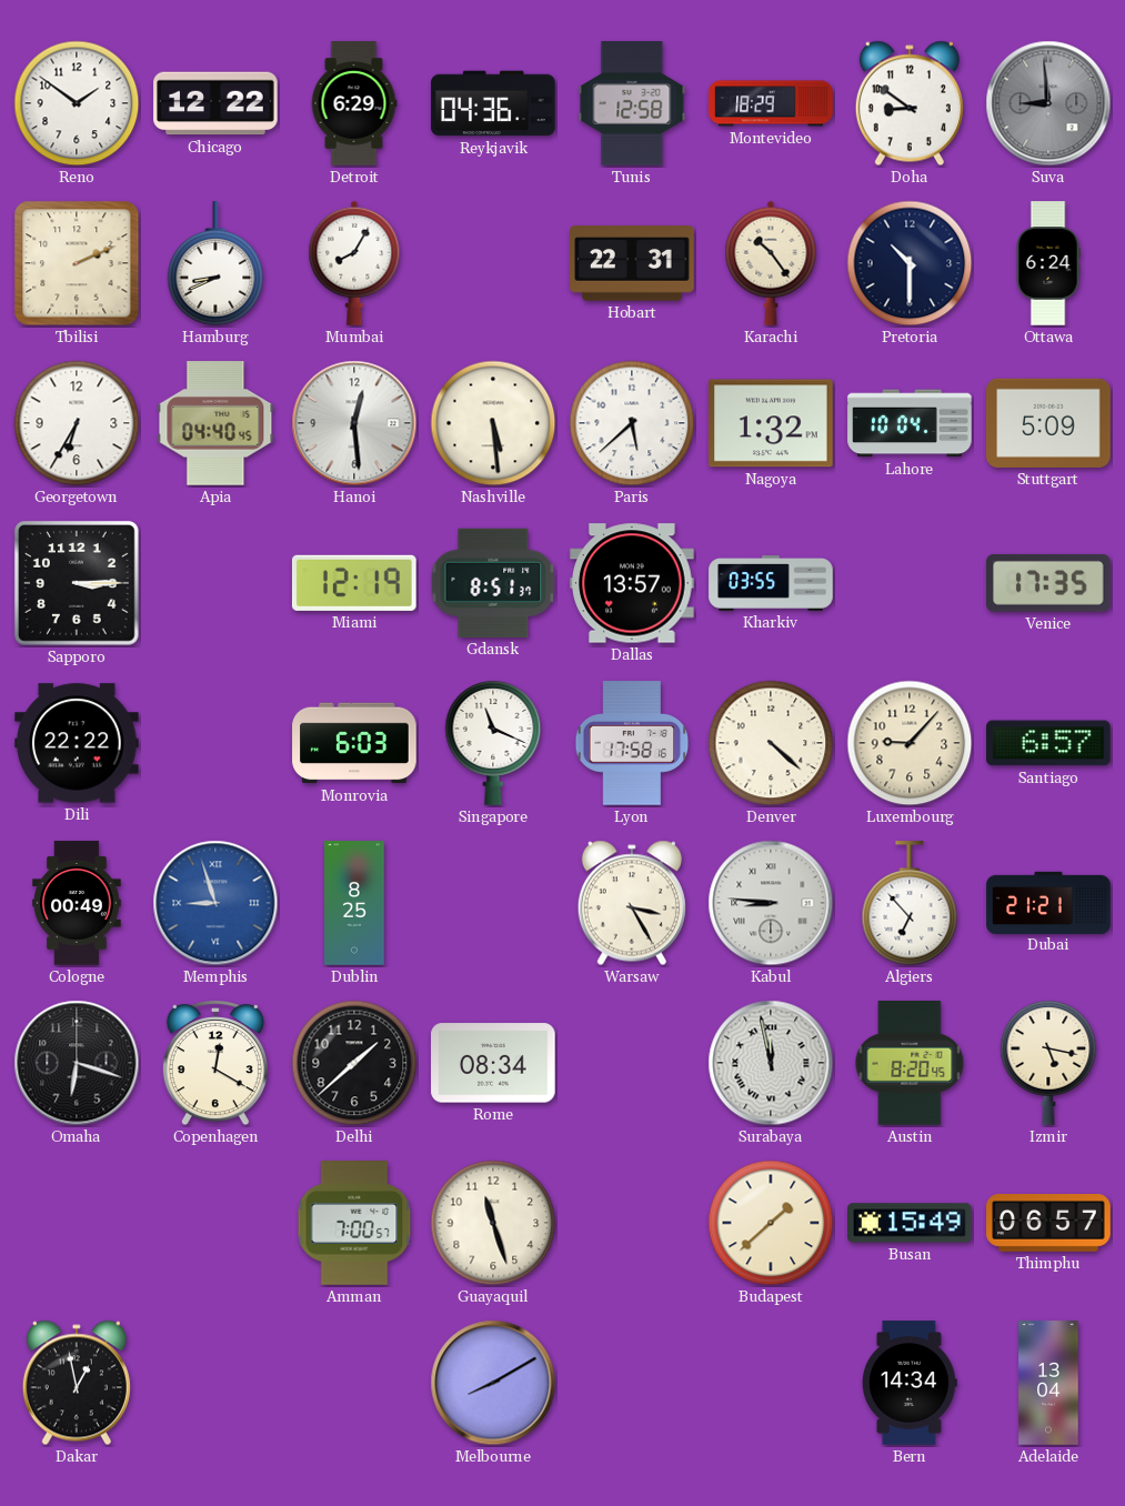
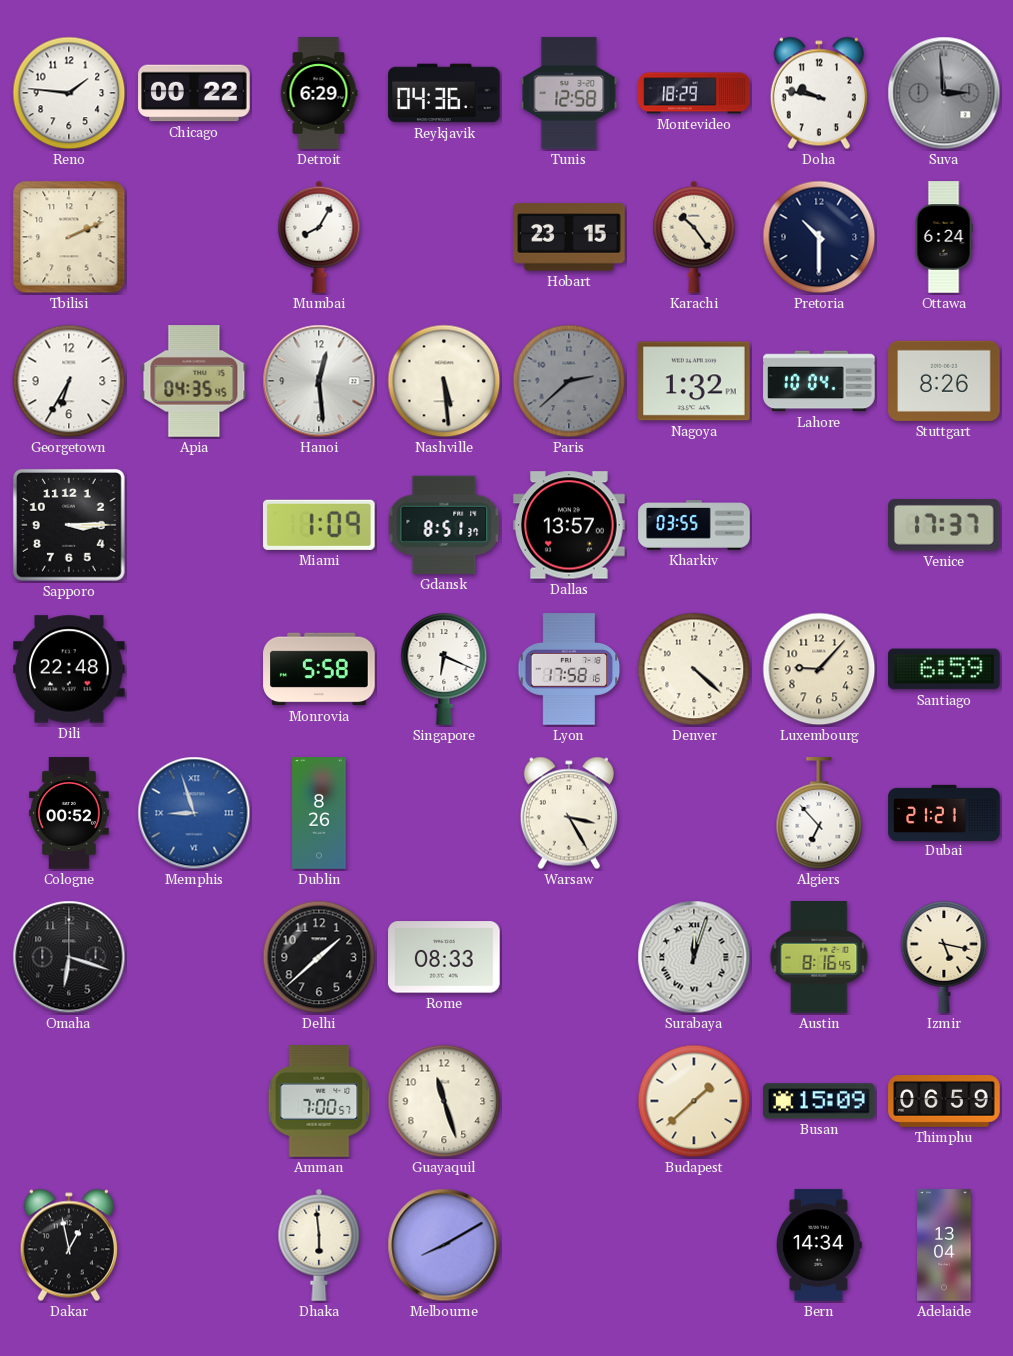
Reno: 1:51 -> 1:46 (69, 93)
Chicago: 12:22 -> 00:22 (194, 93)
Doha: 8:51 -> 9:47 (819, 93)
Suva: 8:59 -> 2:59 (944, 93)
Hamburg: 8:41 -> none (215, 264)
Hobart: 22:31 -> 23:15 (569, 237)
Apia: 04:40 -> 04:35 (194, 381)
Paris: 5:38 -> 2:38 (569, 381)
Paris dial: white -> grey (569, 381)
Stuttgart: 5:09 -> 8:26 (944, 381)
Miami: 12:19 -> 1:09 (319, 525)
Venice: 17:35 -> 17:37 (945, 525)
Dili: 22:22 -> 22:48 (69, 669)
Monrovia: 6:03 -> 5:58 (319, 669)
Singapore: 11:19 -> 6:19 (444, 669)
Santiago: 6:57 -> 6:59 (944, 669)
Cologne: 00:49 -> 00:52 (69, 813)
Dublin: 8:25 -> 8:26 (319, 813)
Kabul: 8:46 -> none (771, 903)
Copenhagen: 12:20 -> none (215, 1064)
Rome: 08:34 -> 08:33 (444, 957)
Surabaya: 11:58 -> 12:03 (694, 957)
Austin: 8:20 -> 8:16 (819, 957)
Busan: 15:49 -> 15:09 (819, 1101)
Thimphu: 06:57 -> 06:59 (944, 1102)
Dhaka: none -> 5:59 (319, 1245)
